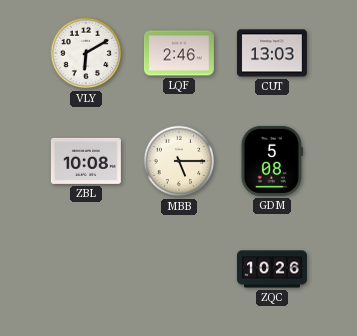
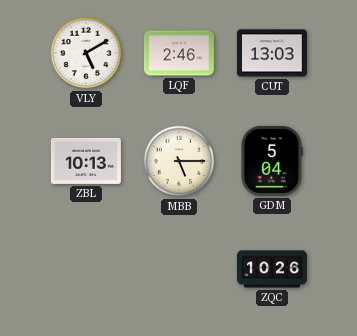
VLY: 6:10 -> 5:10 (86, 53)
ZBL: 10:08 -> 10:13 (86, 161)
GDM: 5:08 -> 5:04 (272, 161)
